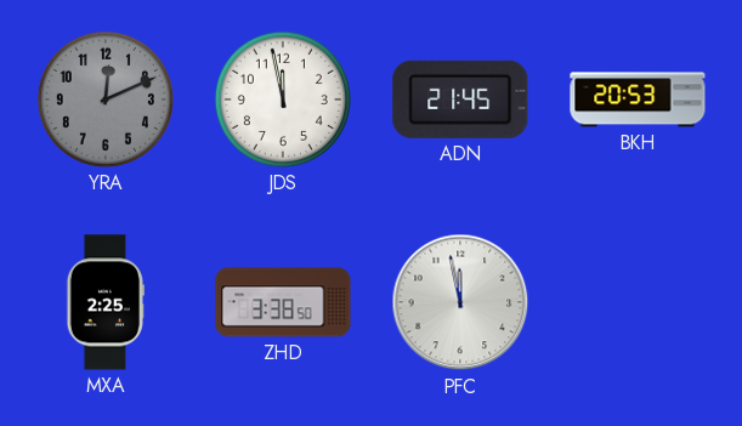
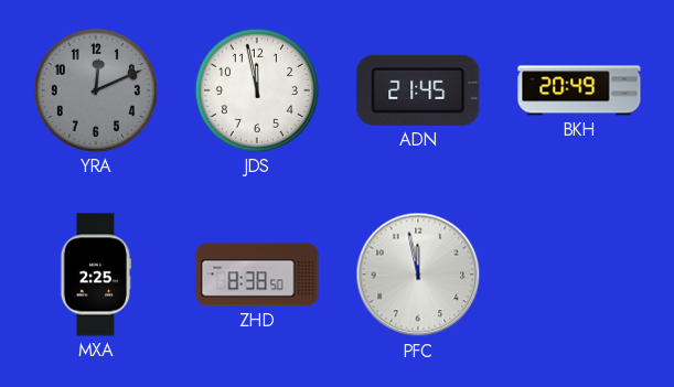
BKH: 20:53 -> 20:49 (579, 90)
ZHD: 3:38 -> 8:38 (257, 275)
